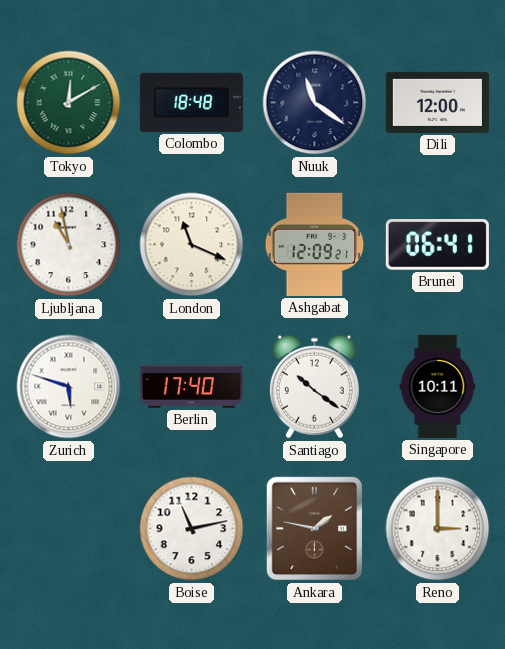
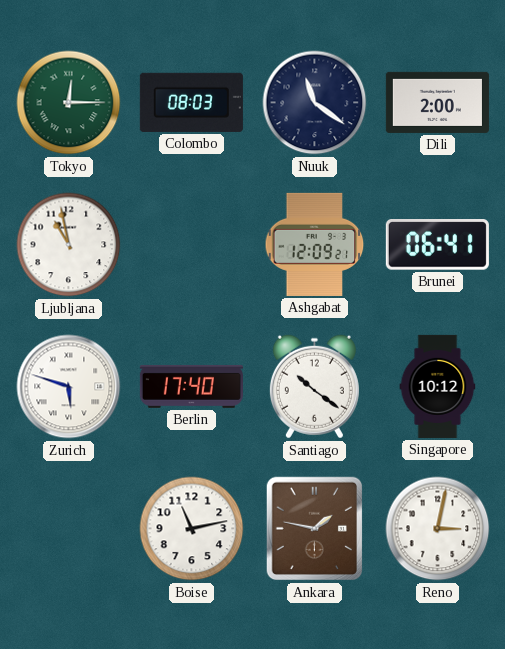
Tokyo: 12:10 -> 12:15 (69, 103)
Colombo: 18:48 -> 08:03 (191, 102)
Dili: 12:00 -> 2:00 (437, 102)
London: 11:19 -> none (192, 245)
Singapore: 10:11 -> 10:12 (438, 386)
Reno: 3:00 -> 3:02 (438, 529)
